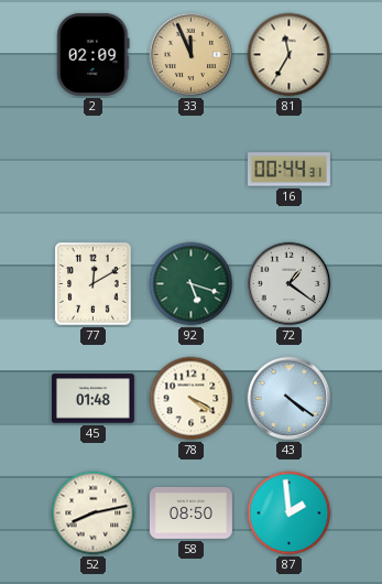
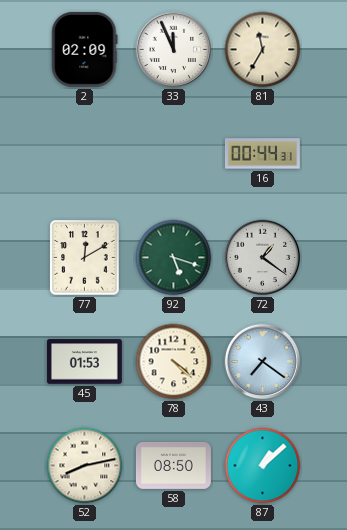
33 dial: champagne -> white (174, 50)
45: 01:48 -> 01:53 (84, 362)
78: 4:20 -> 4:22 (174, 362)
43: 4:21 -> 7:21 (263, 362)
87: 1:59 -> 1:08 (263, 466)
